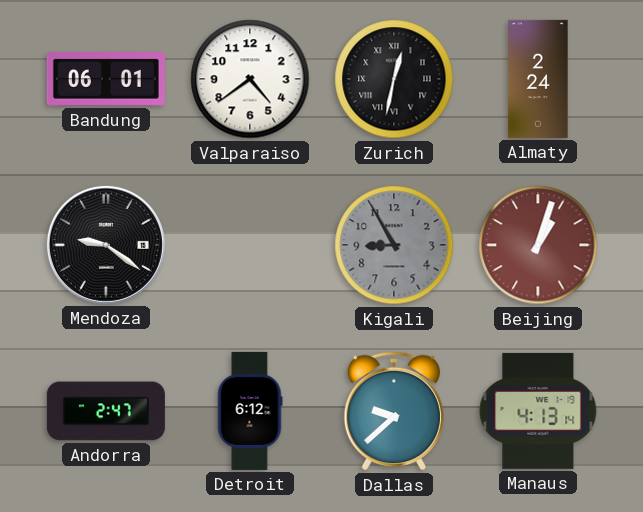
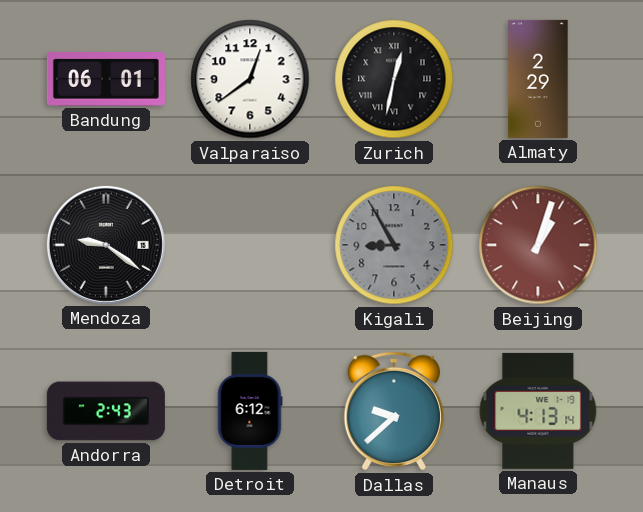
Valparaiso: 4:39 -> 12:39 (250, 79)
Almaty: 2:24 -> 2:29 (538, 79)
Andorra: 2:47 -> 2:43 (106, 411)
